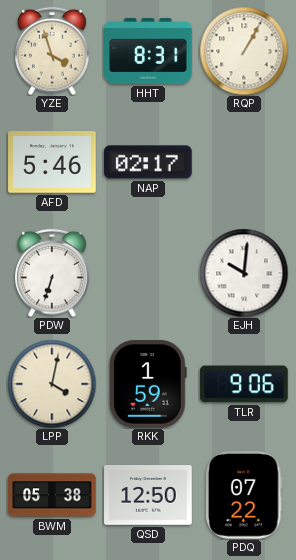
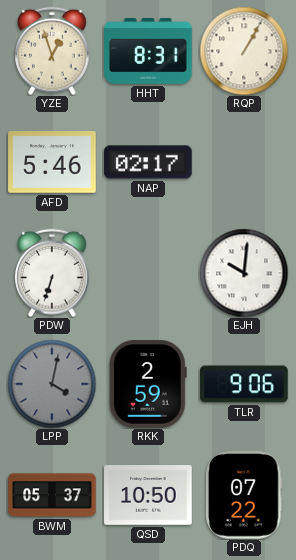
YZE: 3:57 -> 12:57 (53, 51)
LPP dial: cream -> grey (52, 384)
RKK: 1:59 -> 2:59 (148, 384)
BWM: 05:38 -> 05:37 (52, 495)
QSD: 12:50 -> 10:50 (148, 495)
